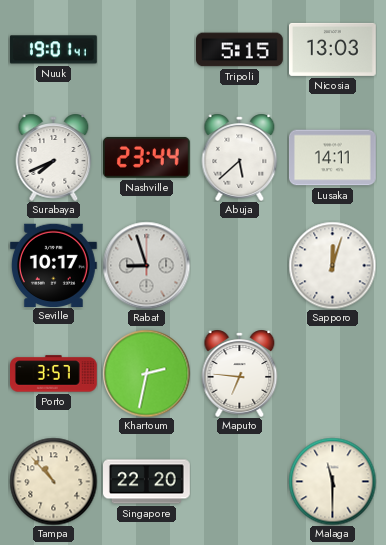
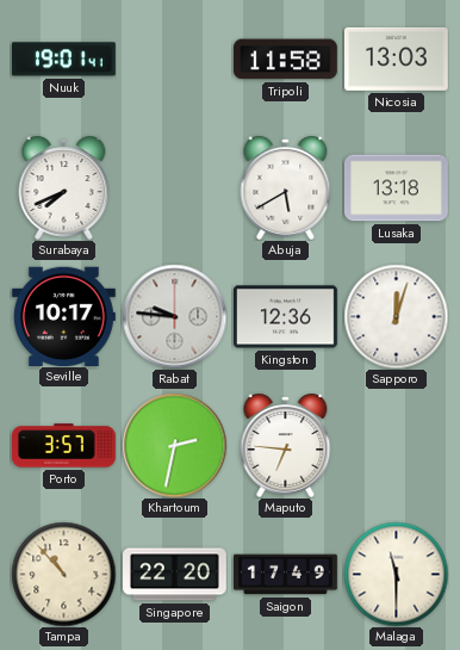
Tripoli: 5:15 -> 11:58 (286, 60)
Nashville: 23:44 -> none (146, 158)
Abuja: 5:38 -> 5:40 (286, 187)
Lusaka: 14:11 -> 13:18 (396, 188)
Rabat: 8:57 -> 9:46 (174, 316)
Kingston: none -> 12:36 (286, 317)
Saigon: none -> 17:49 (286, 575)
